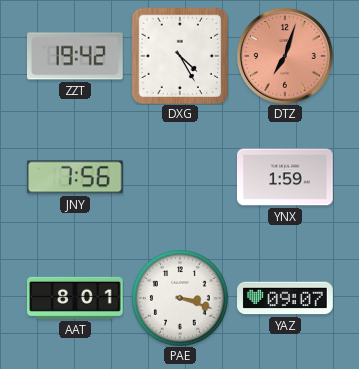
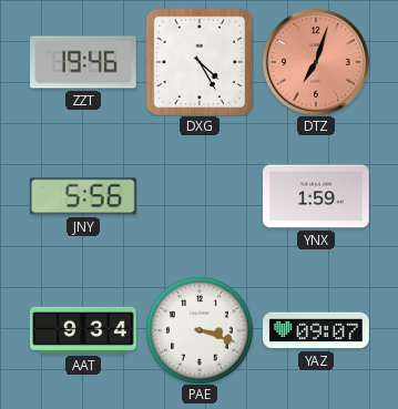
ZZT: 19:42 -> 19:46 (84, 62)
JNY: 7:56 -> 5:56 (83, 196)
AAT: 8:01 -> 9:34 (84, 330)
